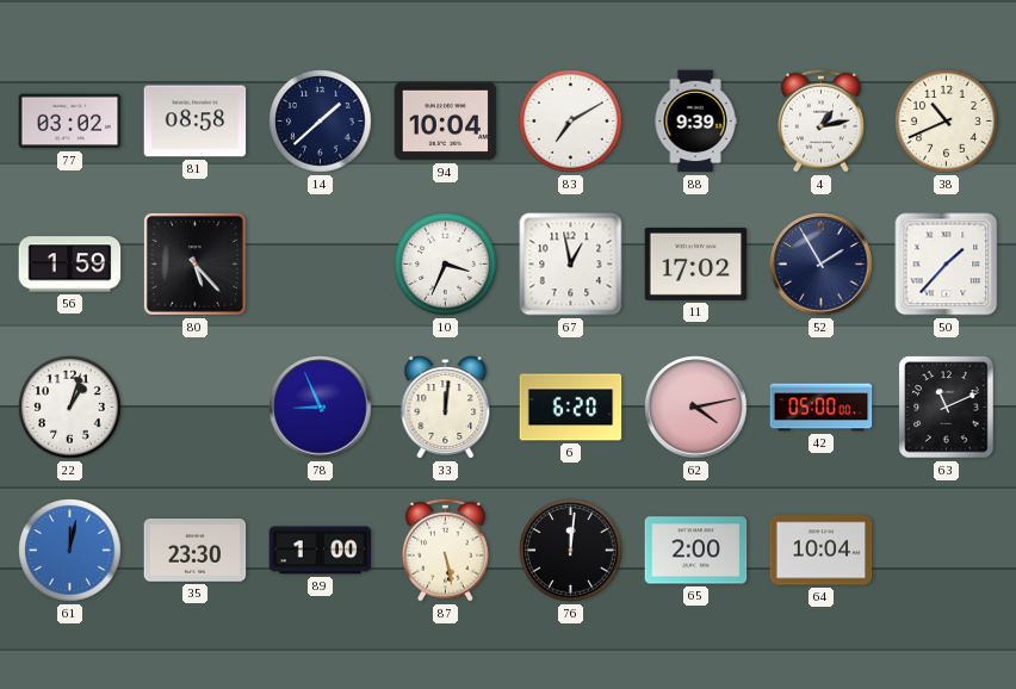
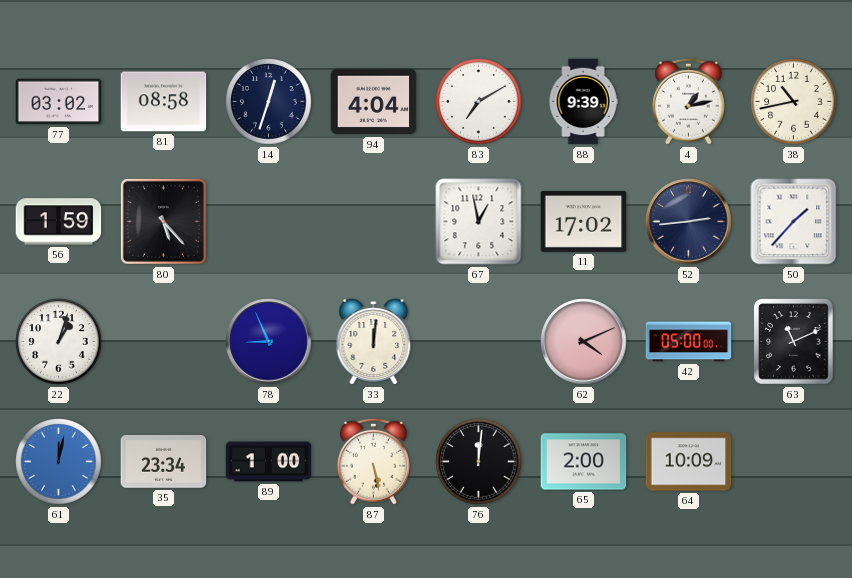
14: 1:38 -> 12:33 (269, 102)
94: 10:04 -> 4:04 (374, 102)
38: 10:41 -> 10:43 (794, 102)
10: 3:34 -> none (446, 265)
52: 1:55 -> 2:44 (689, 222)
6: 6:20 -> none (571, 408)
62: 4:13 -> 4:11 (584, 342)
35: 23:30 -> 23:34 (164, 462)
64: 10:04 -> 10:09 (689, 462)
